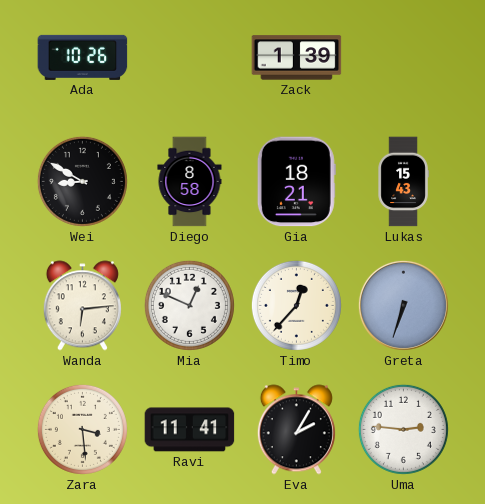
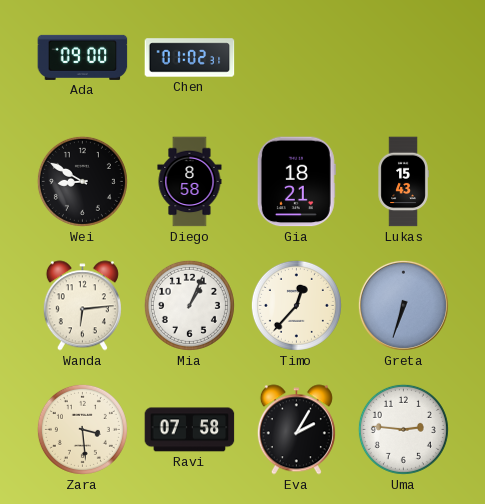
Ada: 10:26 -> 09:00 (83, 57)
Chen: none -> 01:02 (190, 58)
Zack: 1:39 -> none (297, 58)
Mia: 12:49 -> 1:04 (189, 305)
Ravi: 11:41 -> 07:58 (190, 430)
